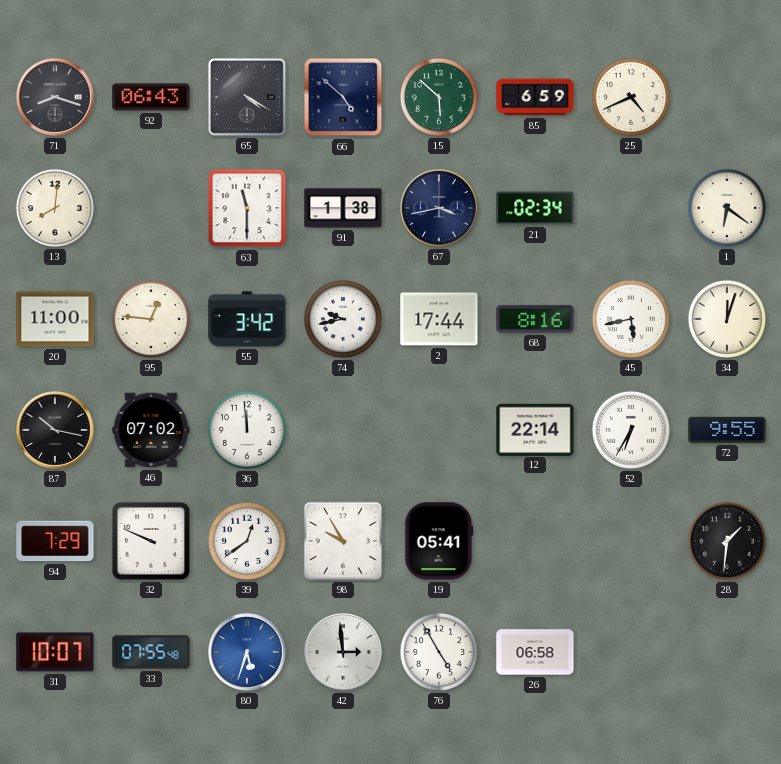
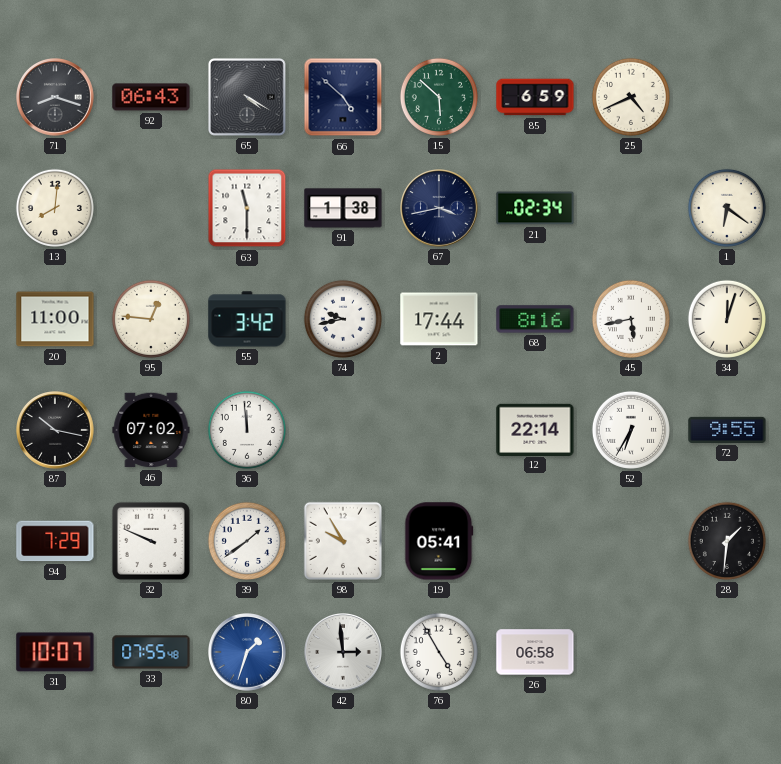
39: 12:39 -> 1:39 (247, 541)
80: 5:33 -> 1:33 (248, 653)
